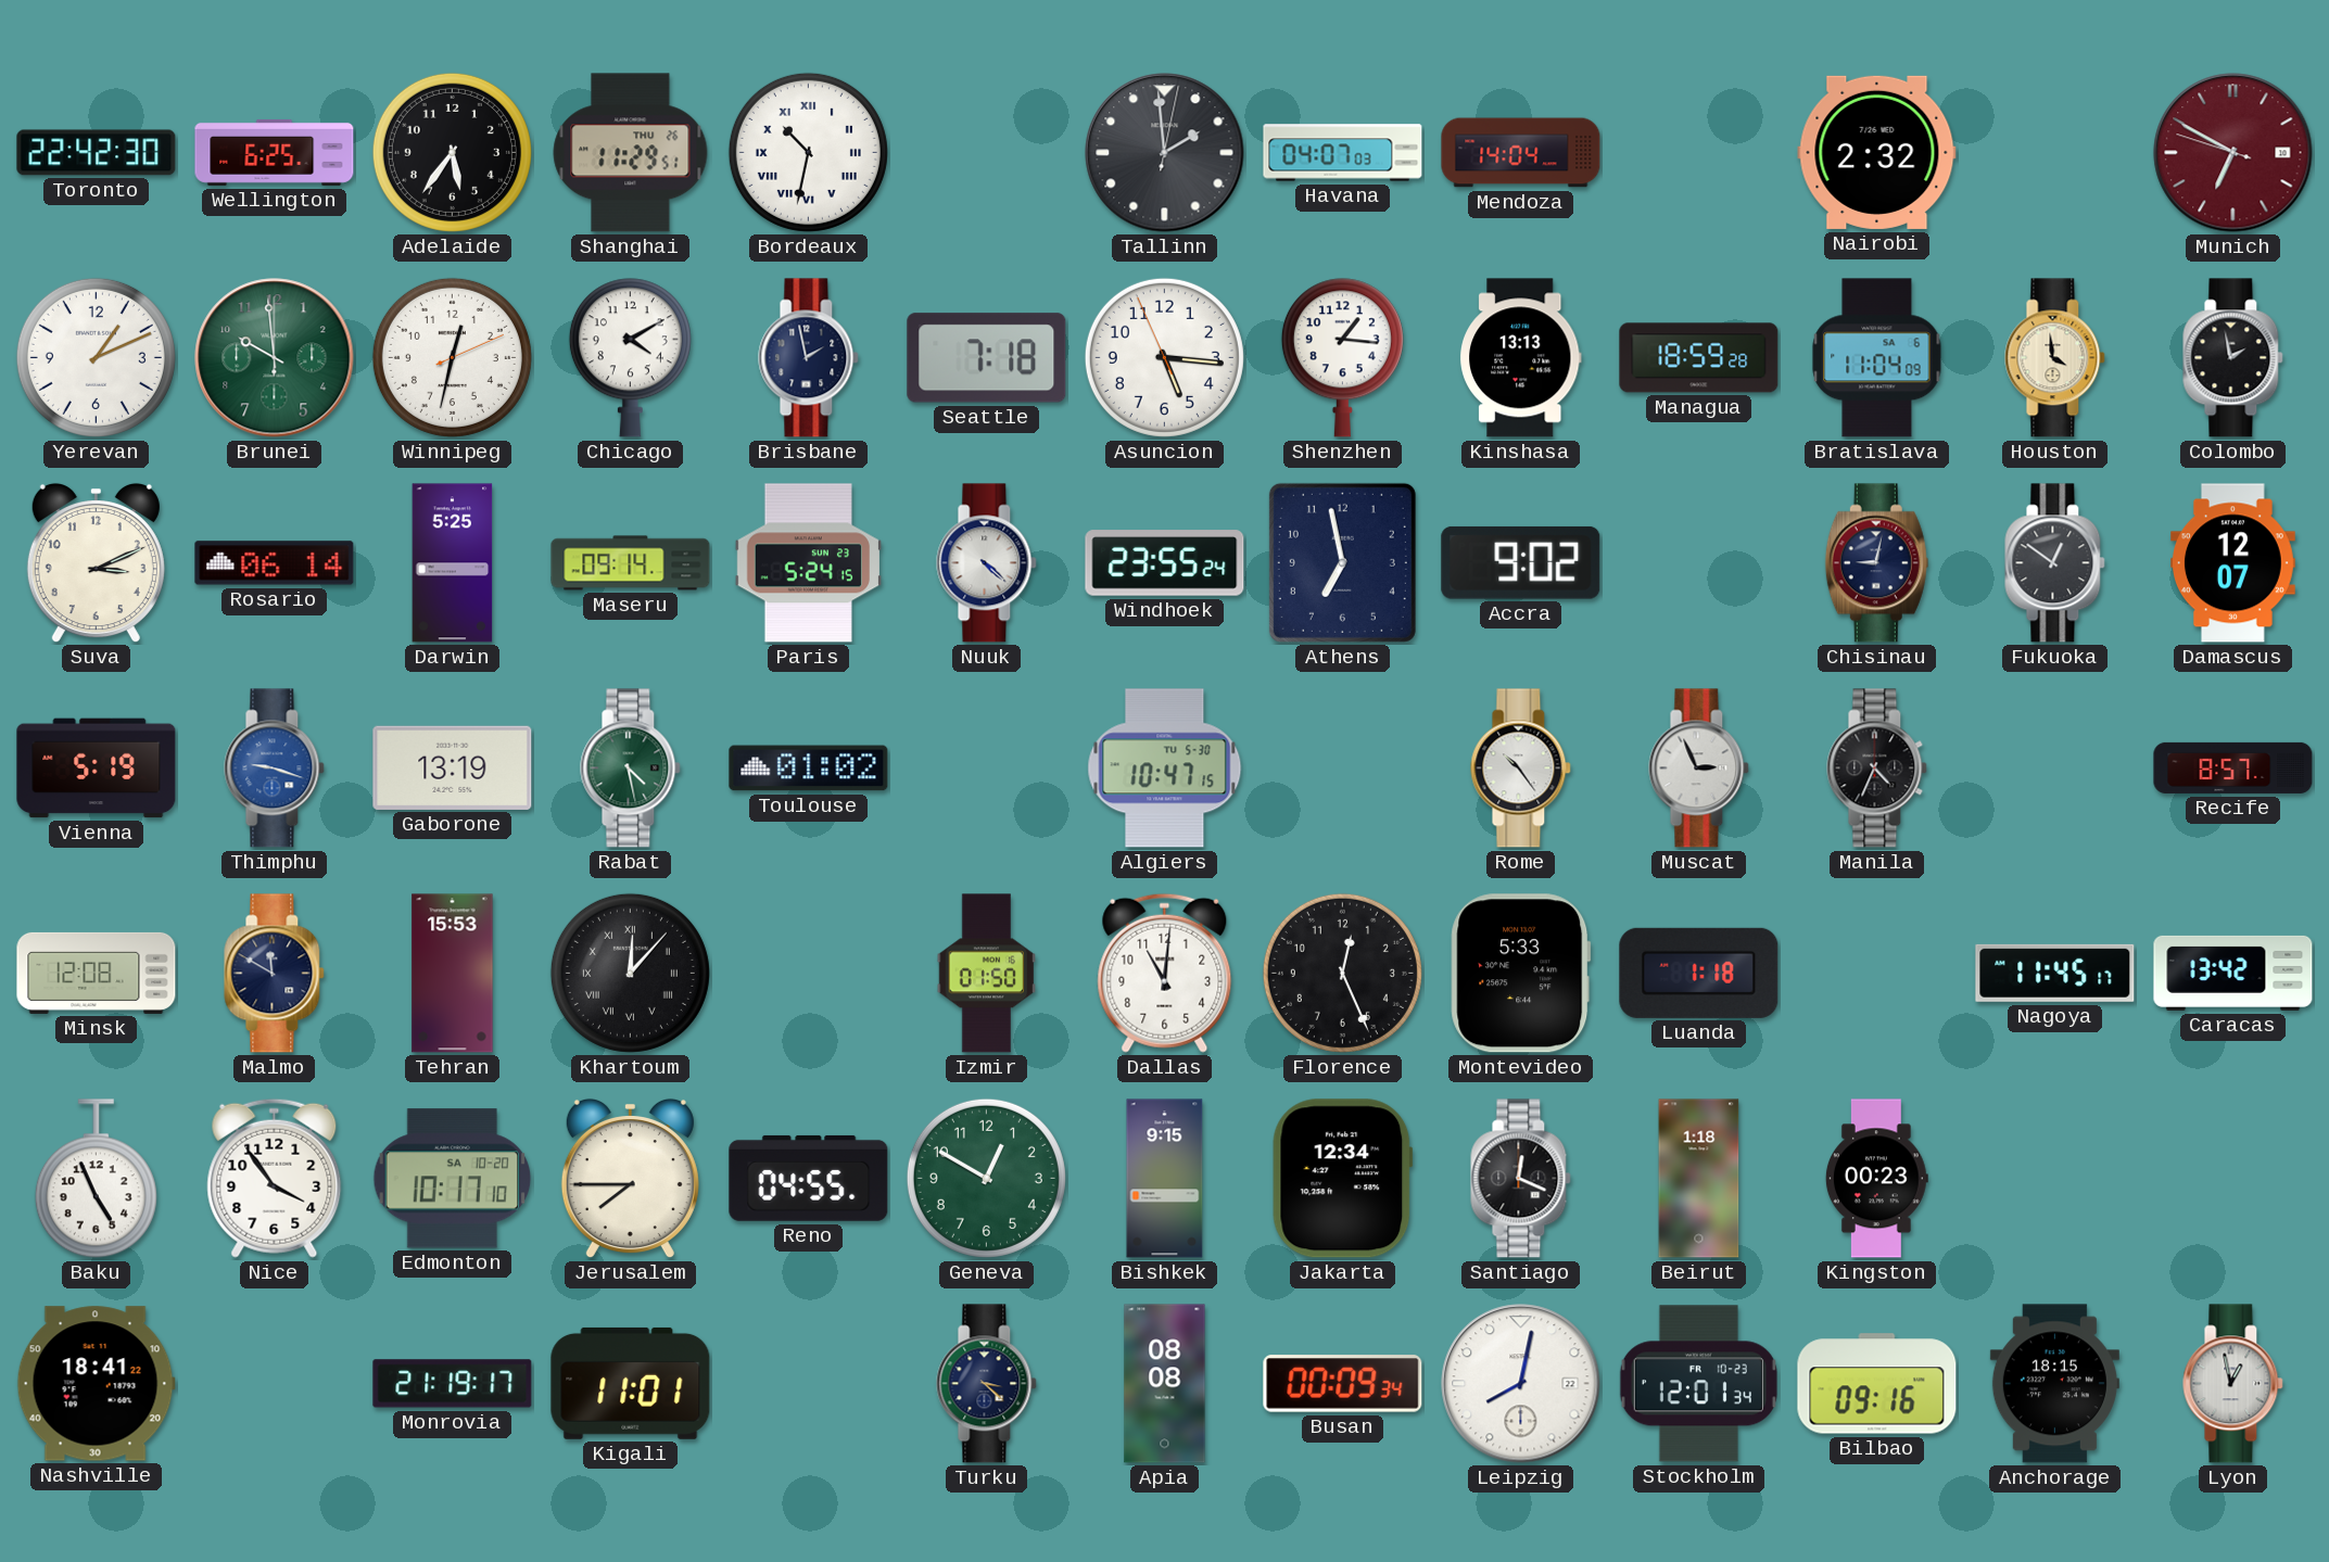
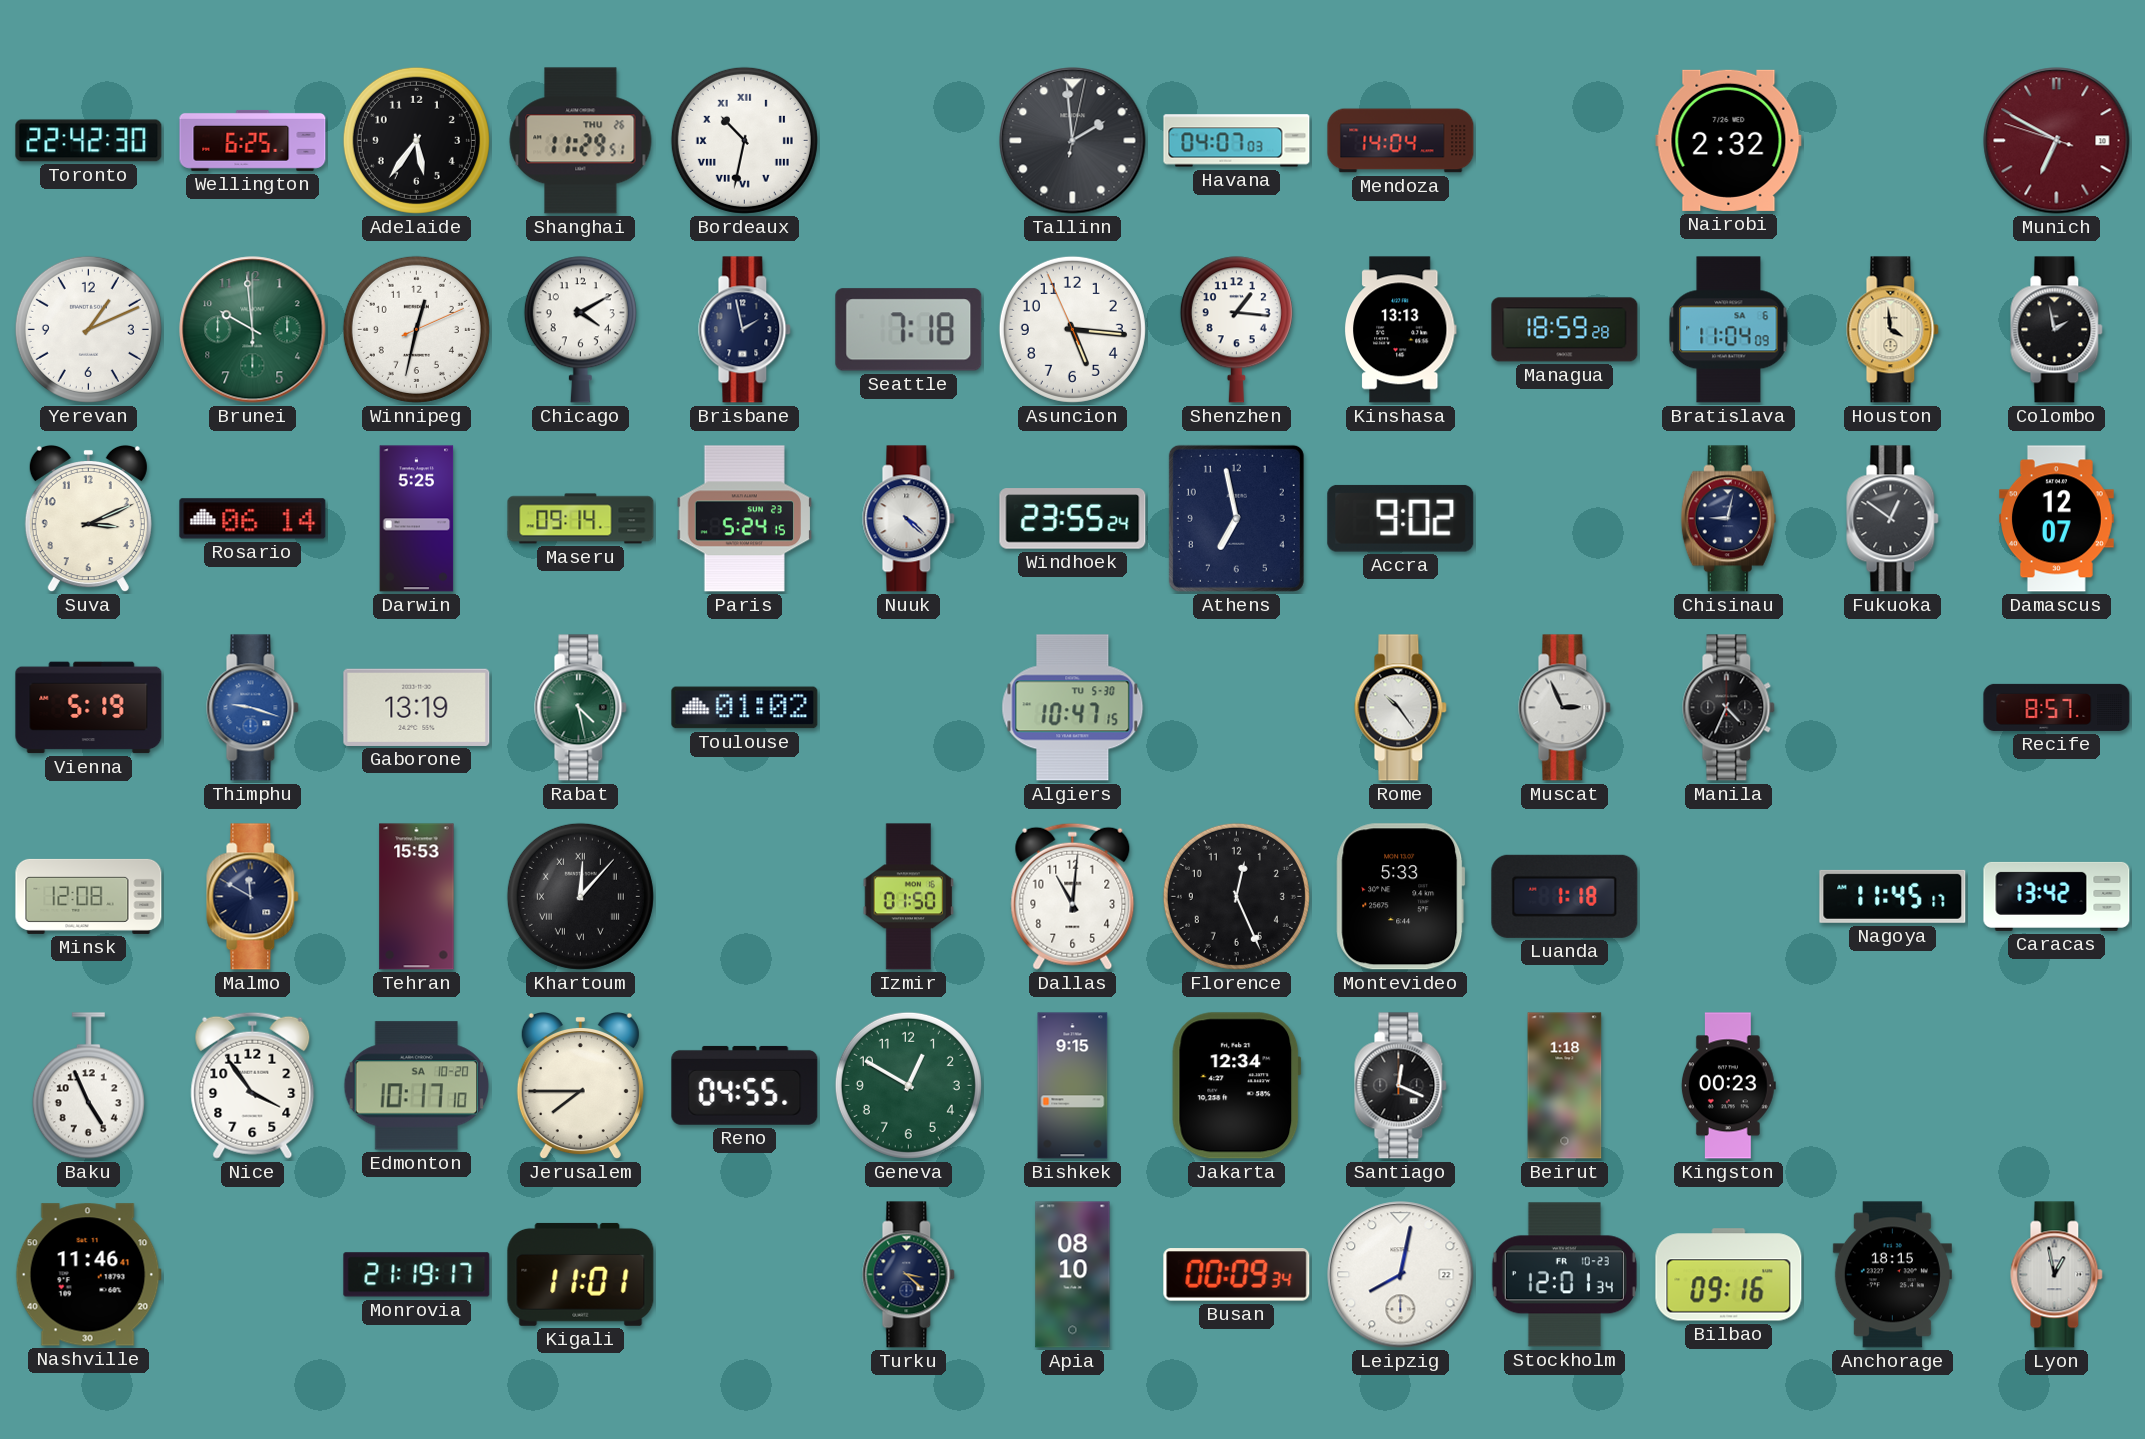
Nashville: 18:41 -> 11:46 (88, 1275)
Apia: 08:08 -> 08:10 (1073, 1275)
